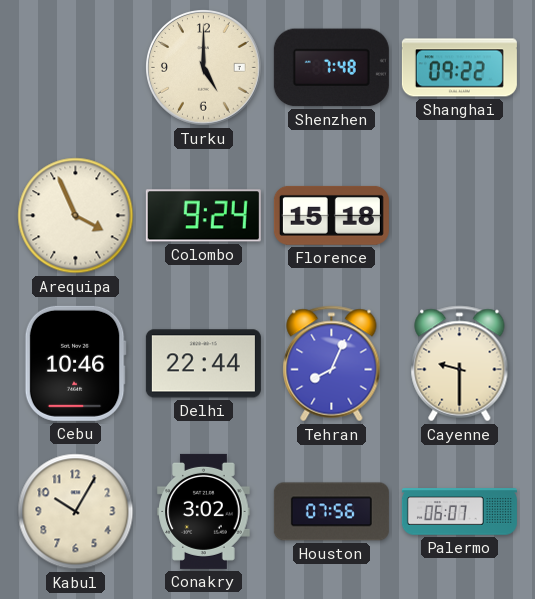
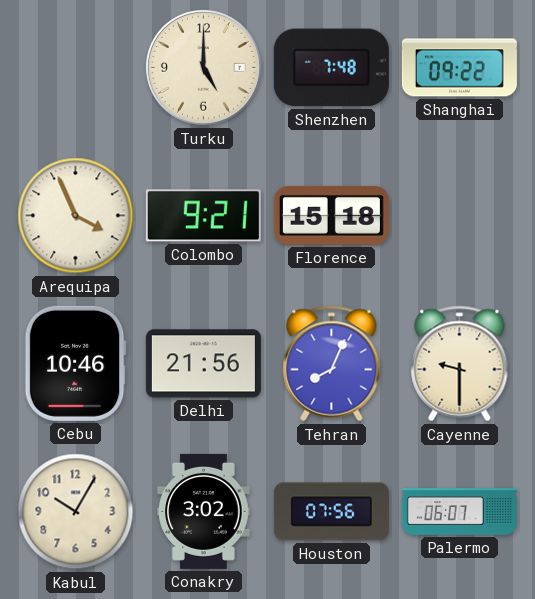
Colombo: 9:24 -> 9:21 (203, 216)
Delhi: 22:44 -> 21:56 (203, 364)
